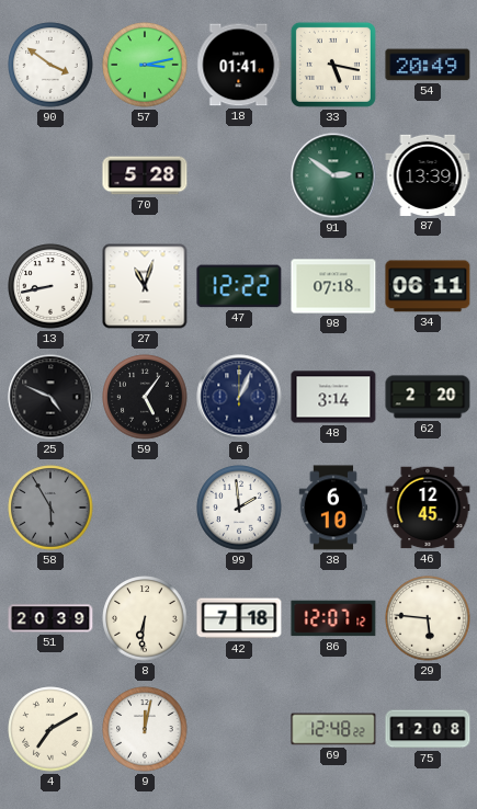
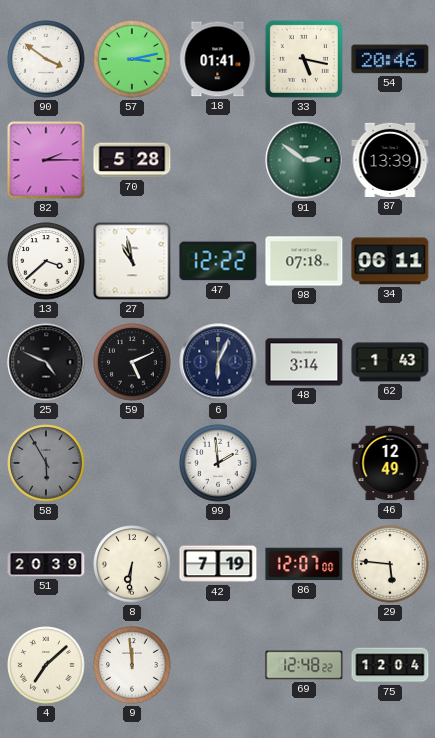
54: 20:49 -> 20:46 (390, 59)
82: none -> 2:15 (46, 160)
13: 8:43 -> 3:38 (46, 261)
27: 11:03 -> 10:58 (132, 261)
59: 5:06 -> 5:11 (132, 362)
6: 1:04 -> 6:04 (218, 362)
62: 2:20 -> 1:43 (390, 362)
38: 6:10 -> none (333, 508)
46: 12:45 -> 12:49 (390, 463)
42: 7:18 -> 7:19 (218, 564)
86: 12:07:12 -> 12:07:00 (304, 564)
4: 7:10 -> 7:08 (46, 665)
9: 12:02 -> 11:59 (132, 665)
75: 12:08 -> 12:04 (390, 665)
